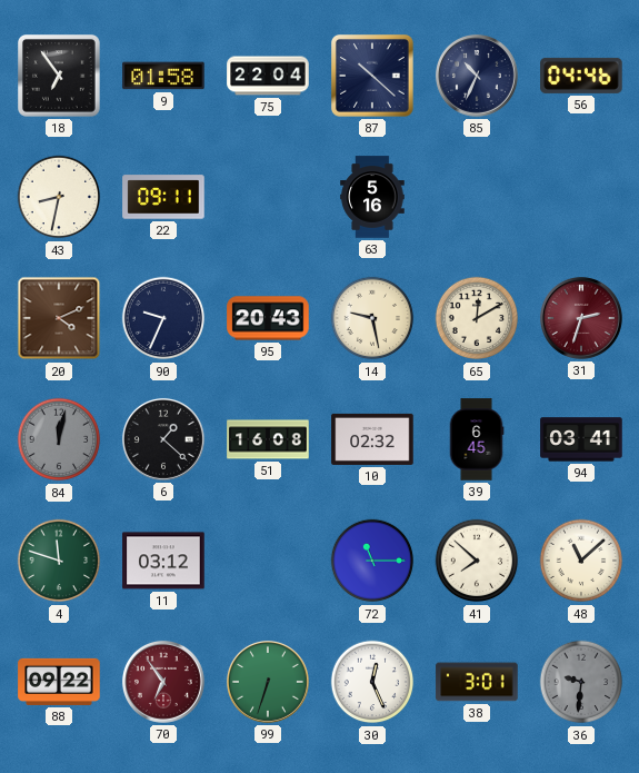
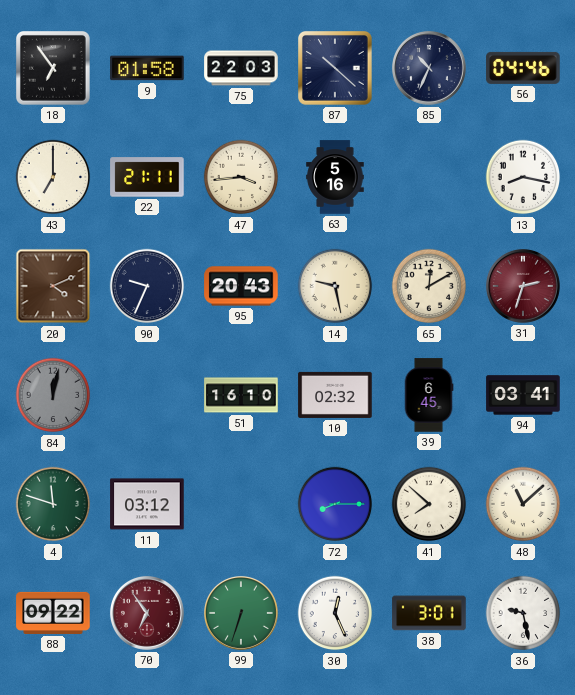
75: 22:04 -> 22:03 (241, 68)
43: 8:32 -> 7:00 (53, 177)
22: 09:11 -> 21:11 (147, 177)
47: none -> 3:44 (241, 177)
13: none -> 8:17 (523, 177)
6: 1:22 -> none (163, 439)
51: 16:08 -> 16:10 (241, 395)
72: 11:15 -> 8:15 (335, 504)
36: 9:31 -> 9:28 (523, 613)
36 dial: grey -> white (523, 613)
